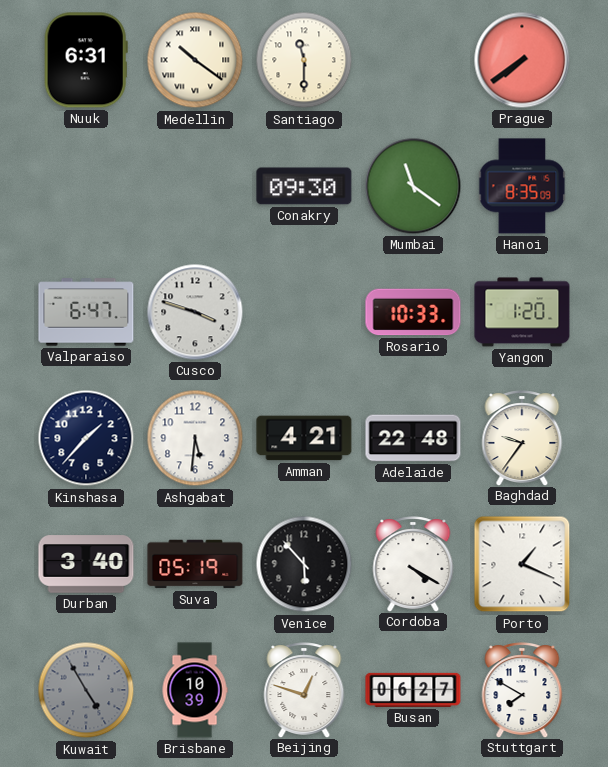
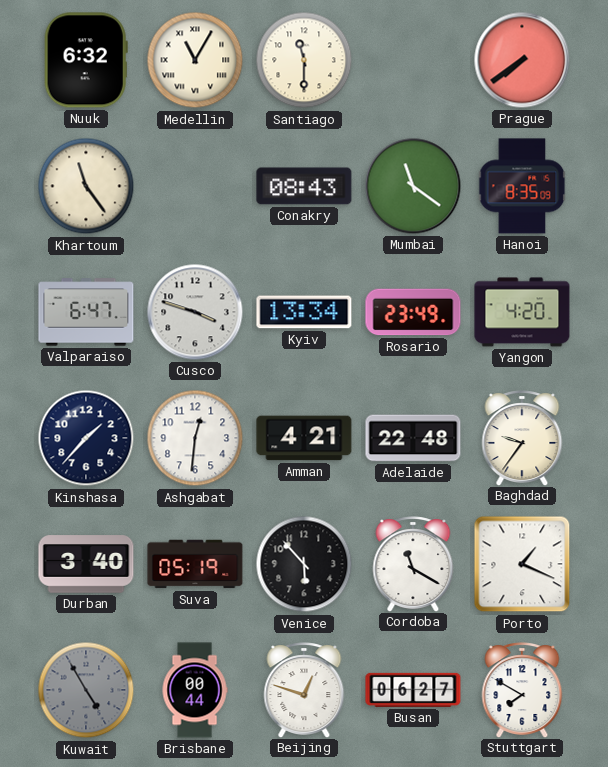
Nuuk: 6:31 -> 6:32 (86, 60)
Medellin: 10:21 -> 11:05 (195, 60)
Khartoum: none -> 11:24 (86, 186)
Conakry: 09:30 -> 08:43 (304, 186)
Kyiv: none -> 13:34 (304, 312)
Rosario: 10:33 -> 23:49 (413, 312)
Yangon: 1:20 -> 4:20 (522, 312)
Ashgabat: 5:31 -> 12:31 (195, 438)
Cordoba: 4:20 -> 11:20 (413, 564)
Brisbane: 10:39 -> 00:44 (195, 690)
